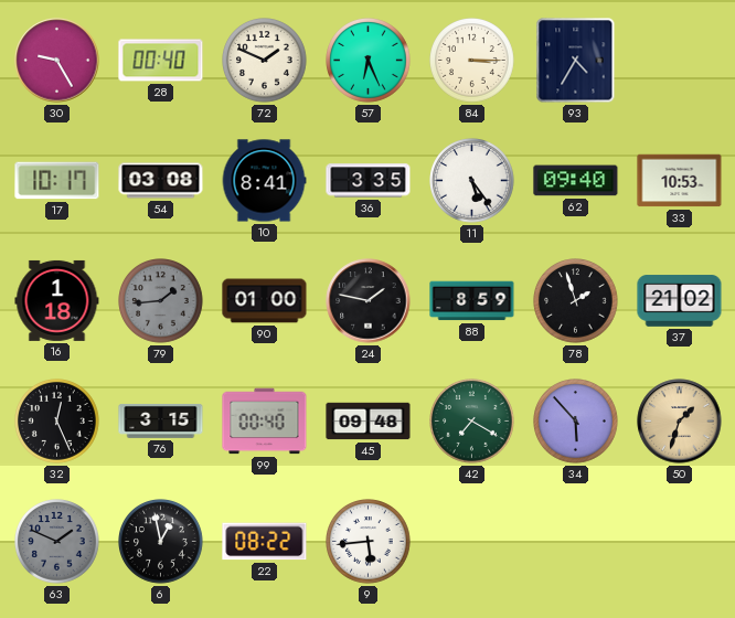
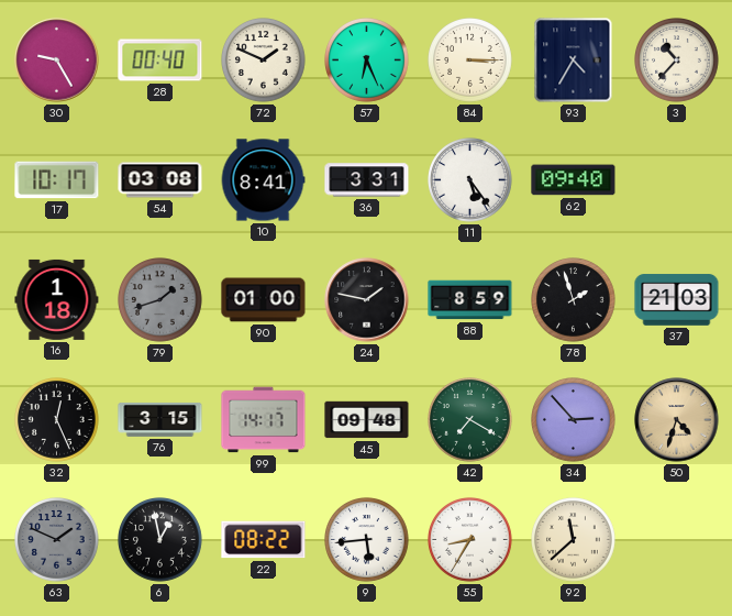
3: none -> 10:37 (677, 61)
36: 3:35 -> 3:31 (367, 180)
33: 10:53 -> none (680, 181)
79: 1:44 -> 1:42 (160, 300)
37: 21:02 -> 21:03 (677, 300)
99: 00:40 -> 14:17 (264, 420)
34: 5:53 -> 2:53 (574, 420)
50: 1:33 -> 4:33 (677, 420)
55: none -> 8:35 (470, 540)
92: none -> 11:38 (574, 540)
